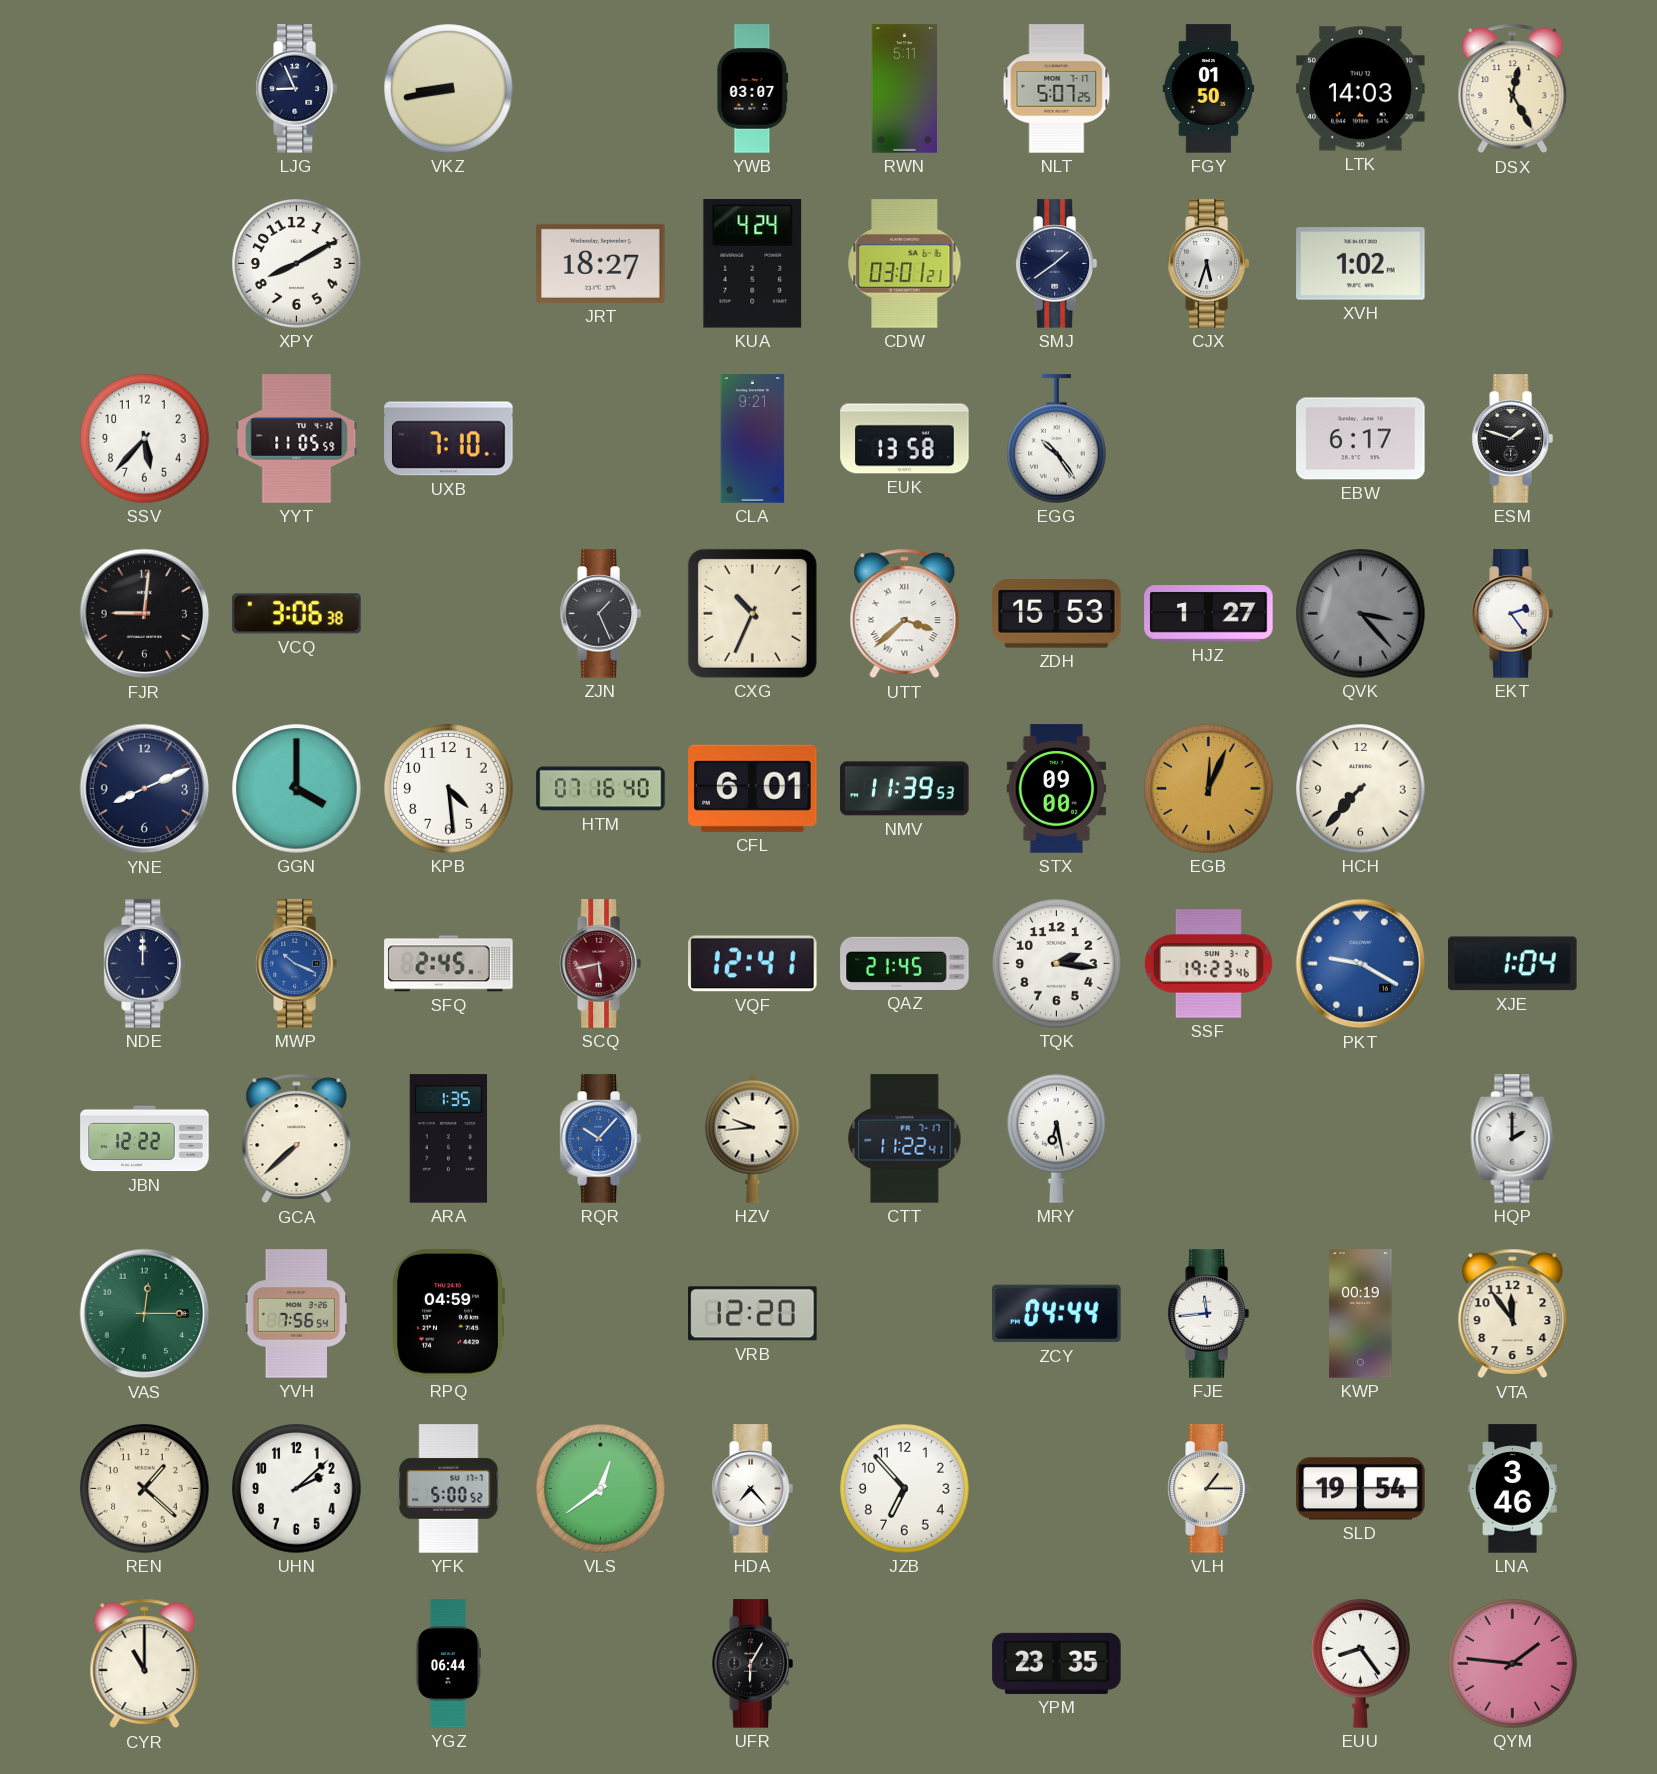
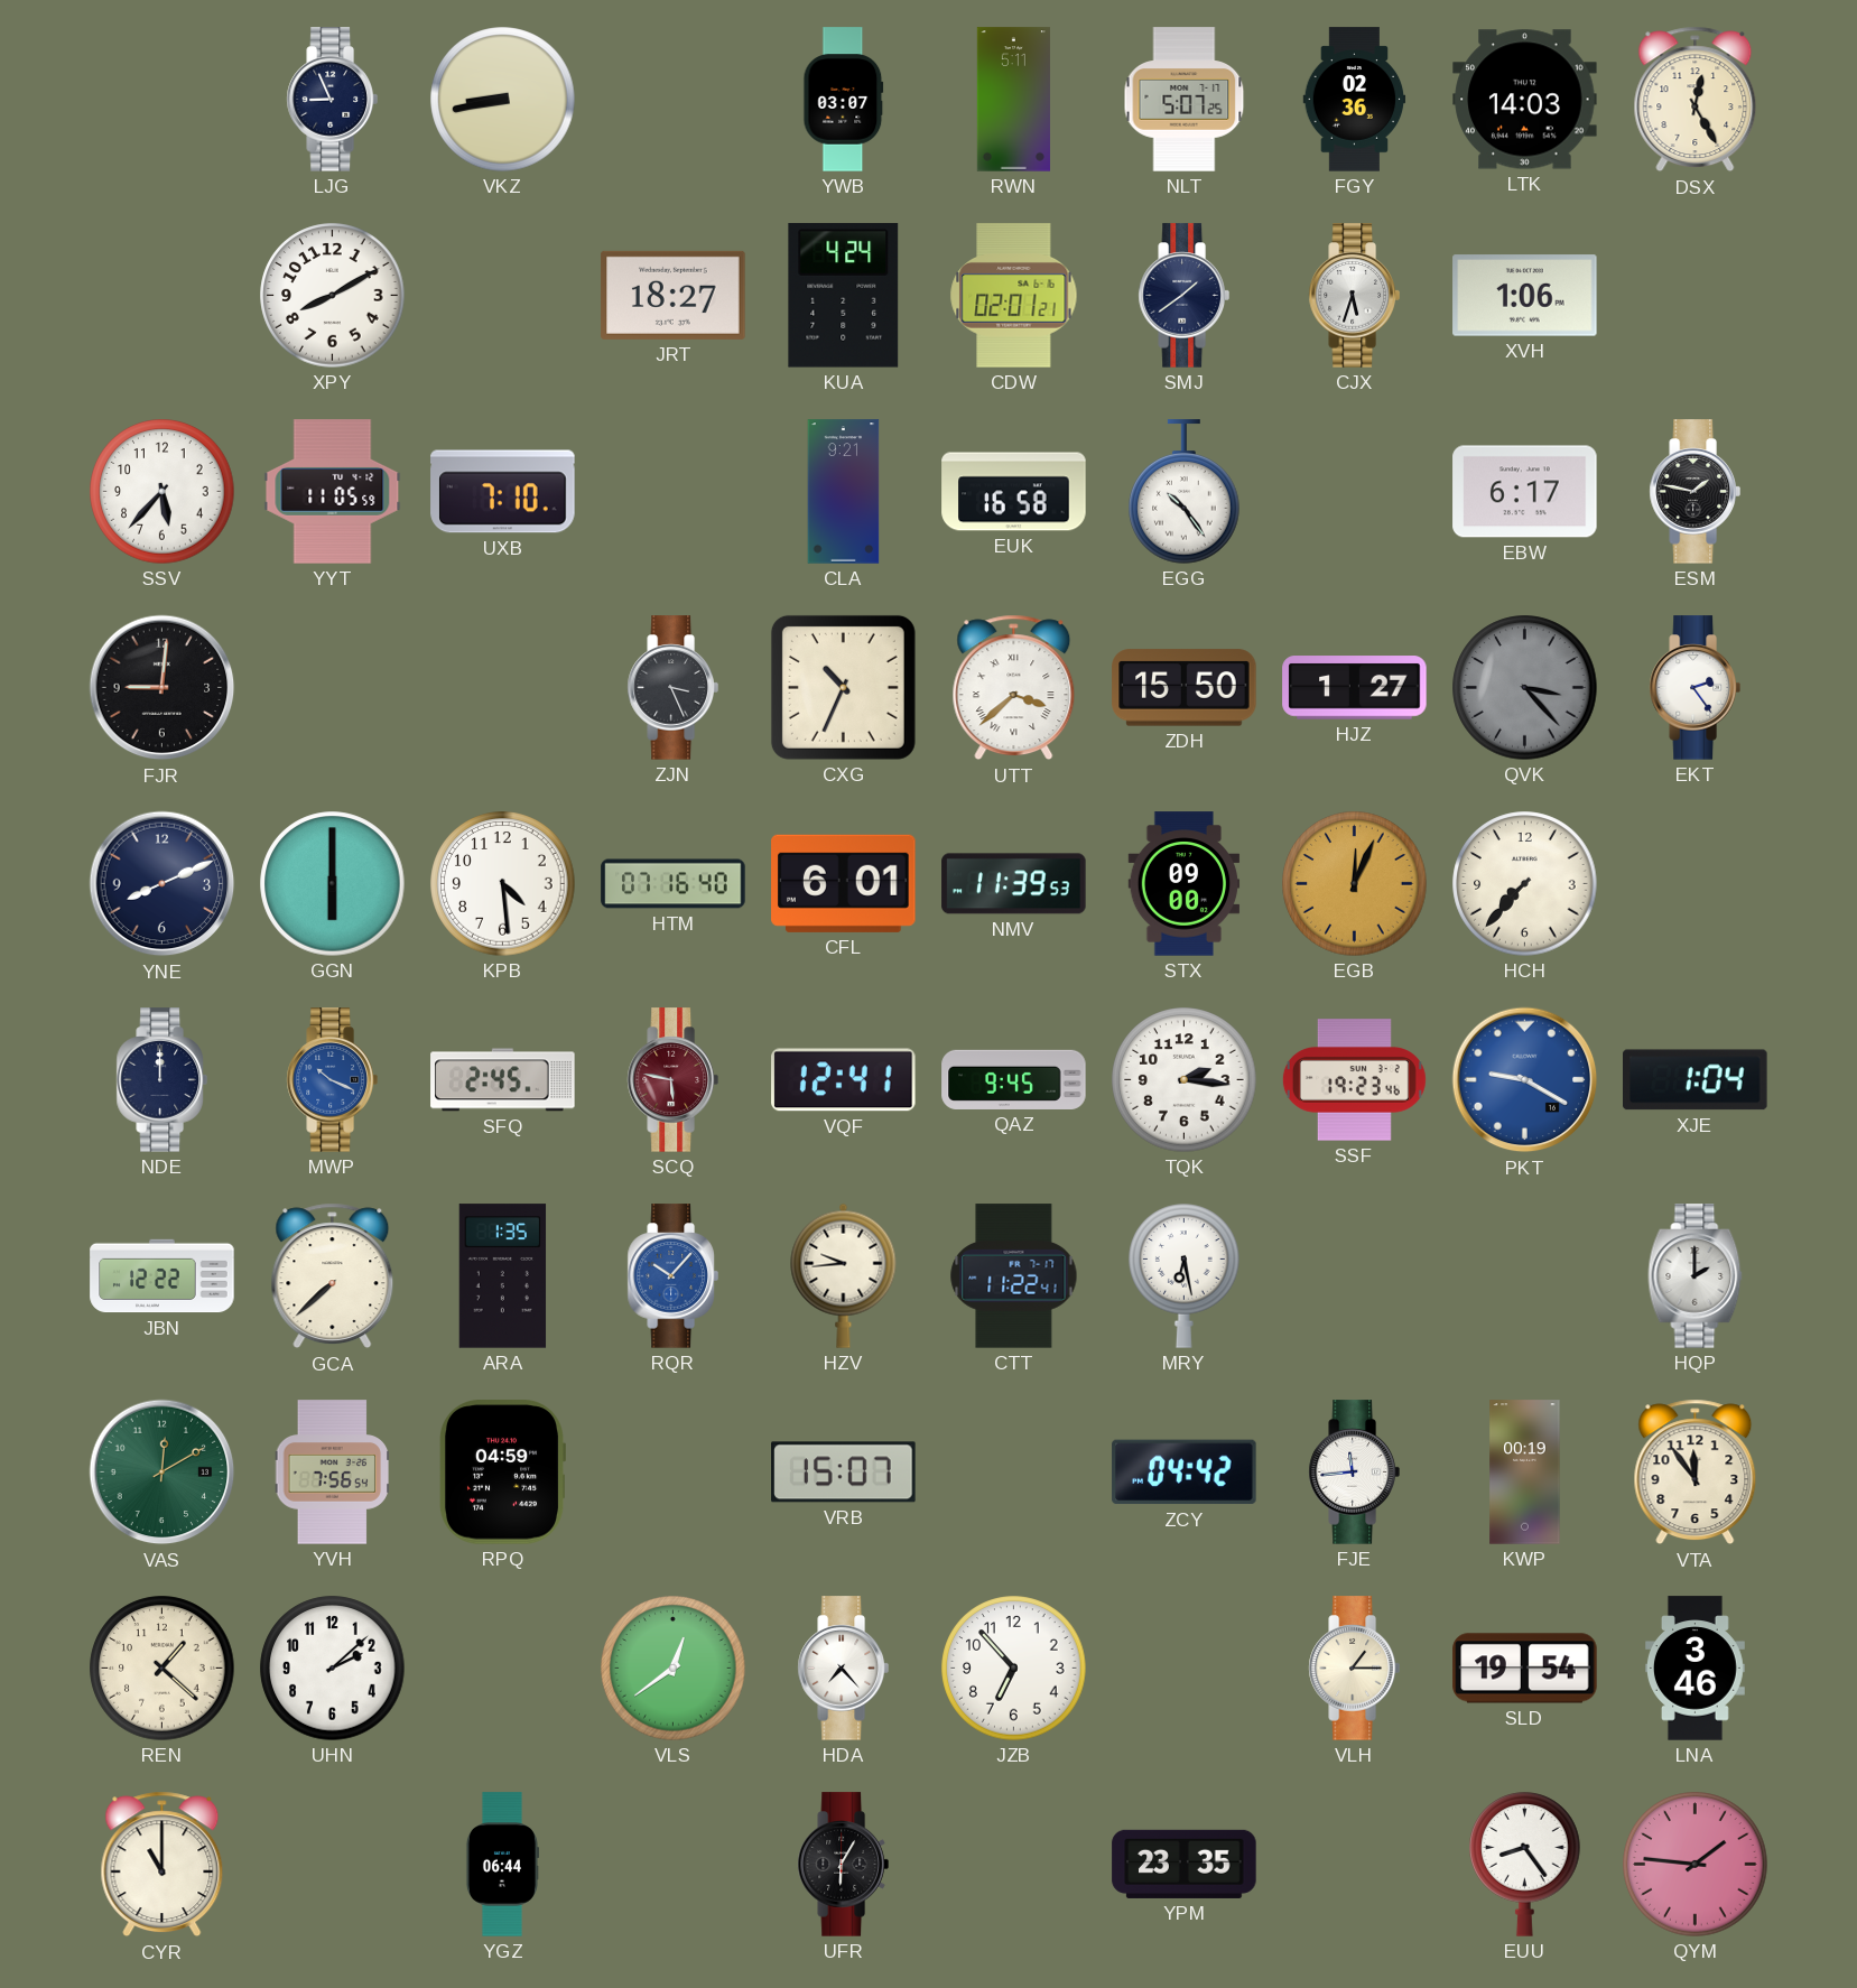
FGY: 01:50 -> 02:36 (1355, 100)
CDW: 03:01 -> 02:01 (1014, 296)
XVH: 1:02 -> 1:06 (1525, 296)
EUK: 13:58 -> 16:58 (1014, 492)
ESM: 1:48 -> 1:47 (1694, 492)
VCQ: 3:06 -> none (297, 614)
ZJN: 1:26 -> 3:26 (672, 688)
ZDH: 15:53 -> 15:50 (1185, 688)
GGN: 4:00 -> 6:00 (333, 884)
SCQ: 5:43 -> 5:47 (672, 1080)
QAZ: 21:45 -> 9:45 (1014, 1079)
VAS: 12:15 -> 12:10 (163, 1473)
VRB: 12:20 -> 15:07 (844, 1473)
ZCY: 04:44 -> 04:42 (1185, 1473)
YFK: 5:00 -> none (449, 1489)
